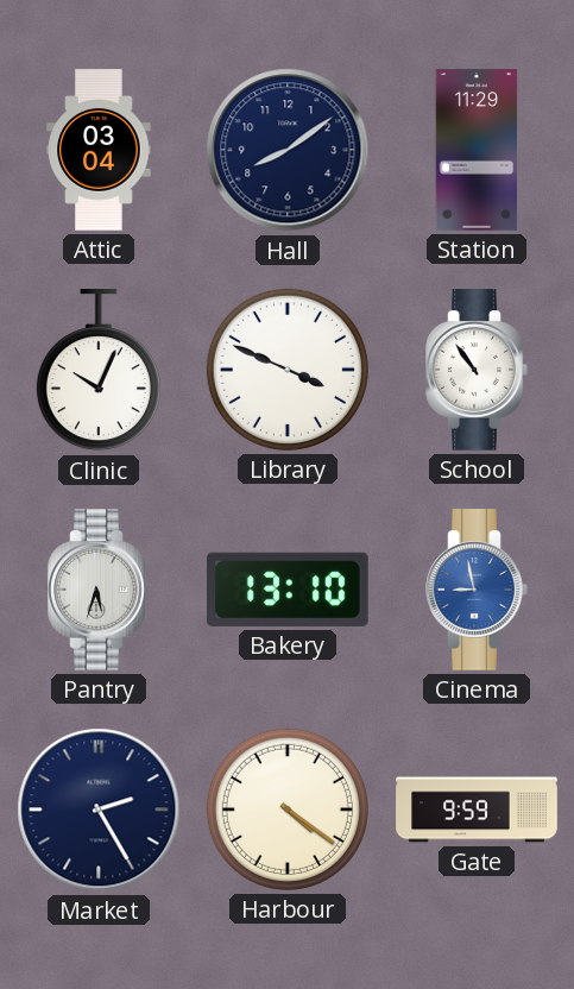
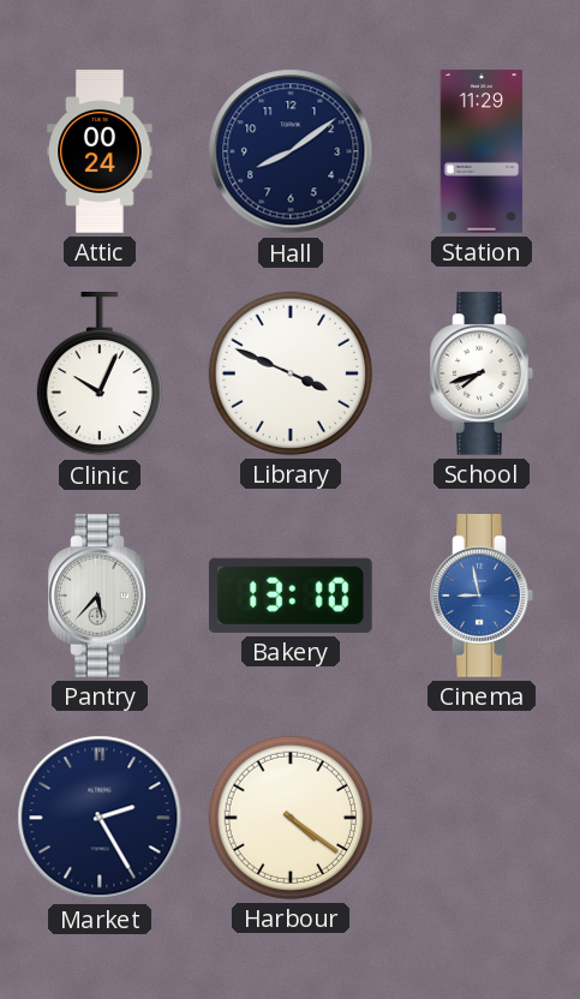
Attic: 03:04 -> 00:24 (100, 151)
School: 10:54 -> 7:42 (482, 375)
Pantry: 5:33 -> 5:37 (100, 597)
Gate: 9:59 -> none (477, 810)
